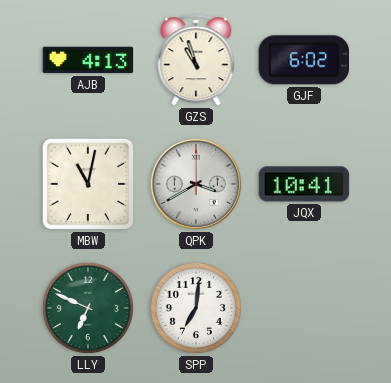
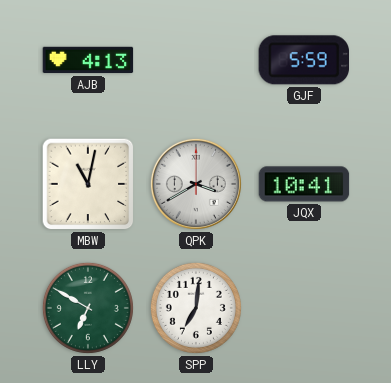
GZS: 10:57 -> none (196, 60)
GJF: 6:02 -> 5:59 (303, 60)
LLY: 6:49 -> 6:50 (88, 308)
